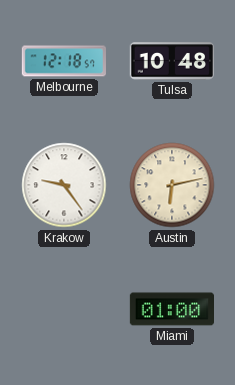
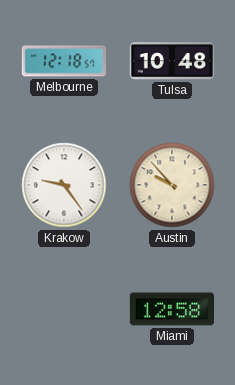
Austin: 6:13 -> 9:53 (172, 185)
Miami: 01:00 -> 12:58 (171, 309)
